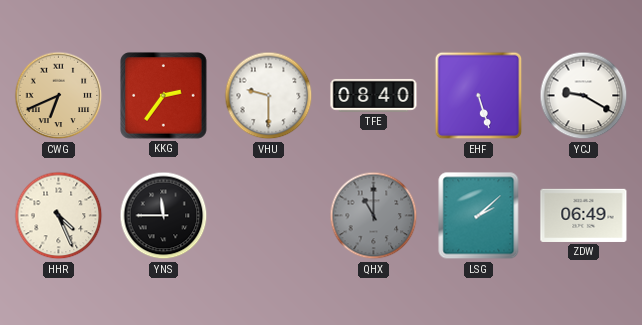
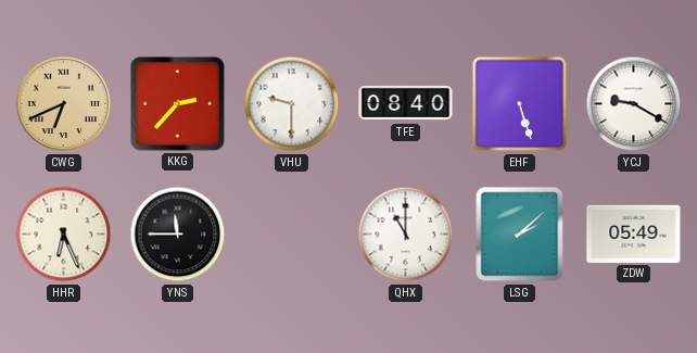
KKG: 2:36 -> 2:37 (178, 104)
HHR: 4:26 -> 6:26 (64, 235)
QHX dial: grey -> white (406, 235)
ZDW: 06:49 -> 05:49 (634, 234)
